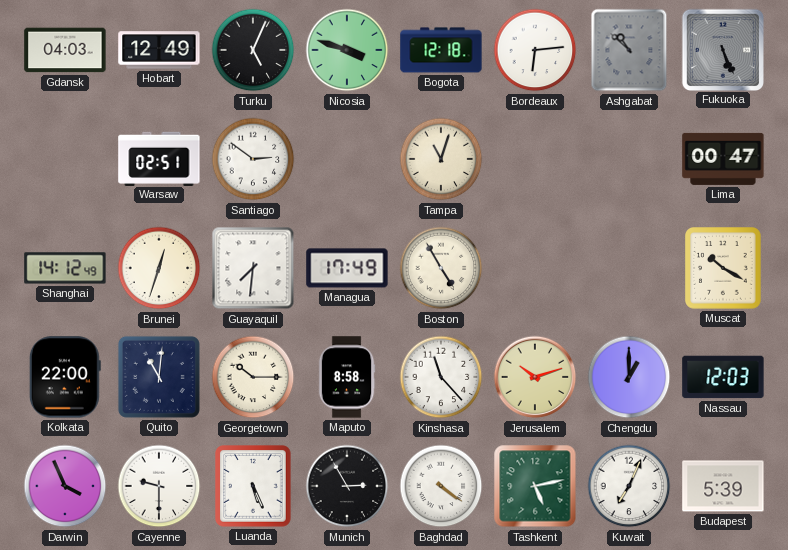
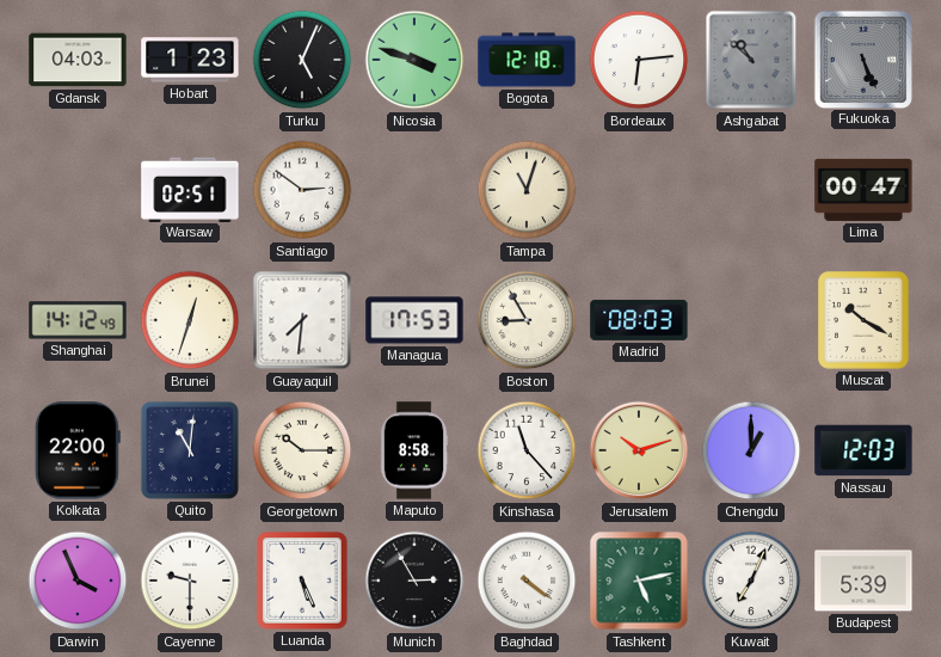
Hobart: 12:49 -> 1:23 (190, 60)
Managua: 17:49 -> 17:53 (414, 320)
Boston: 4:55 -> 8:55 (527, 320)
Madrid: none -> 08:03 (639, 320)
